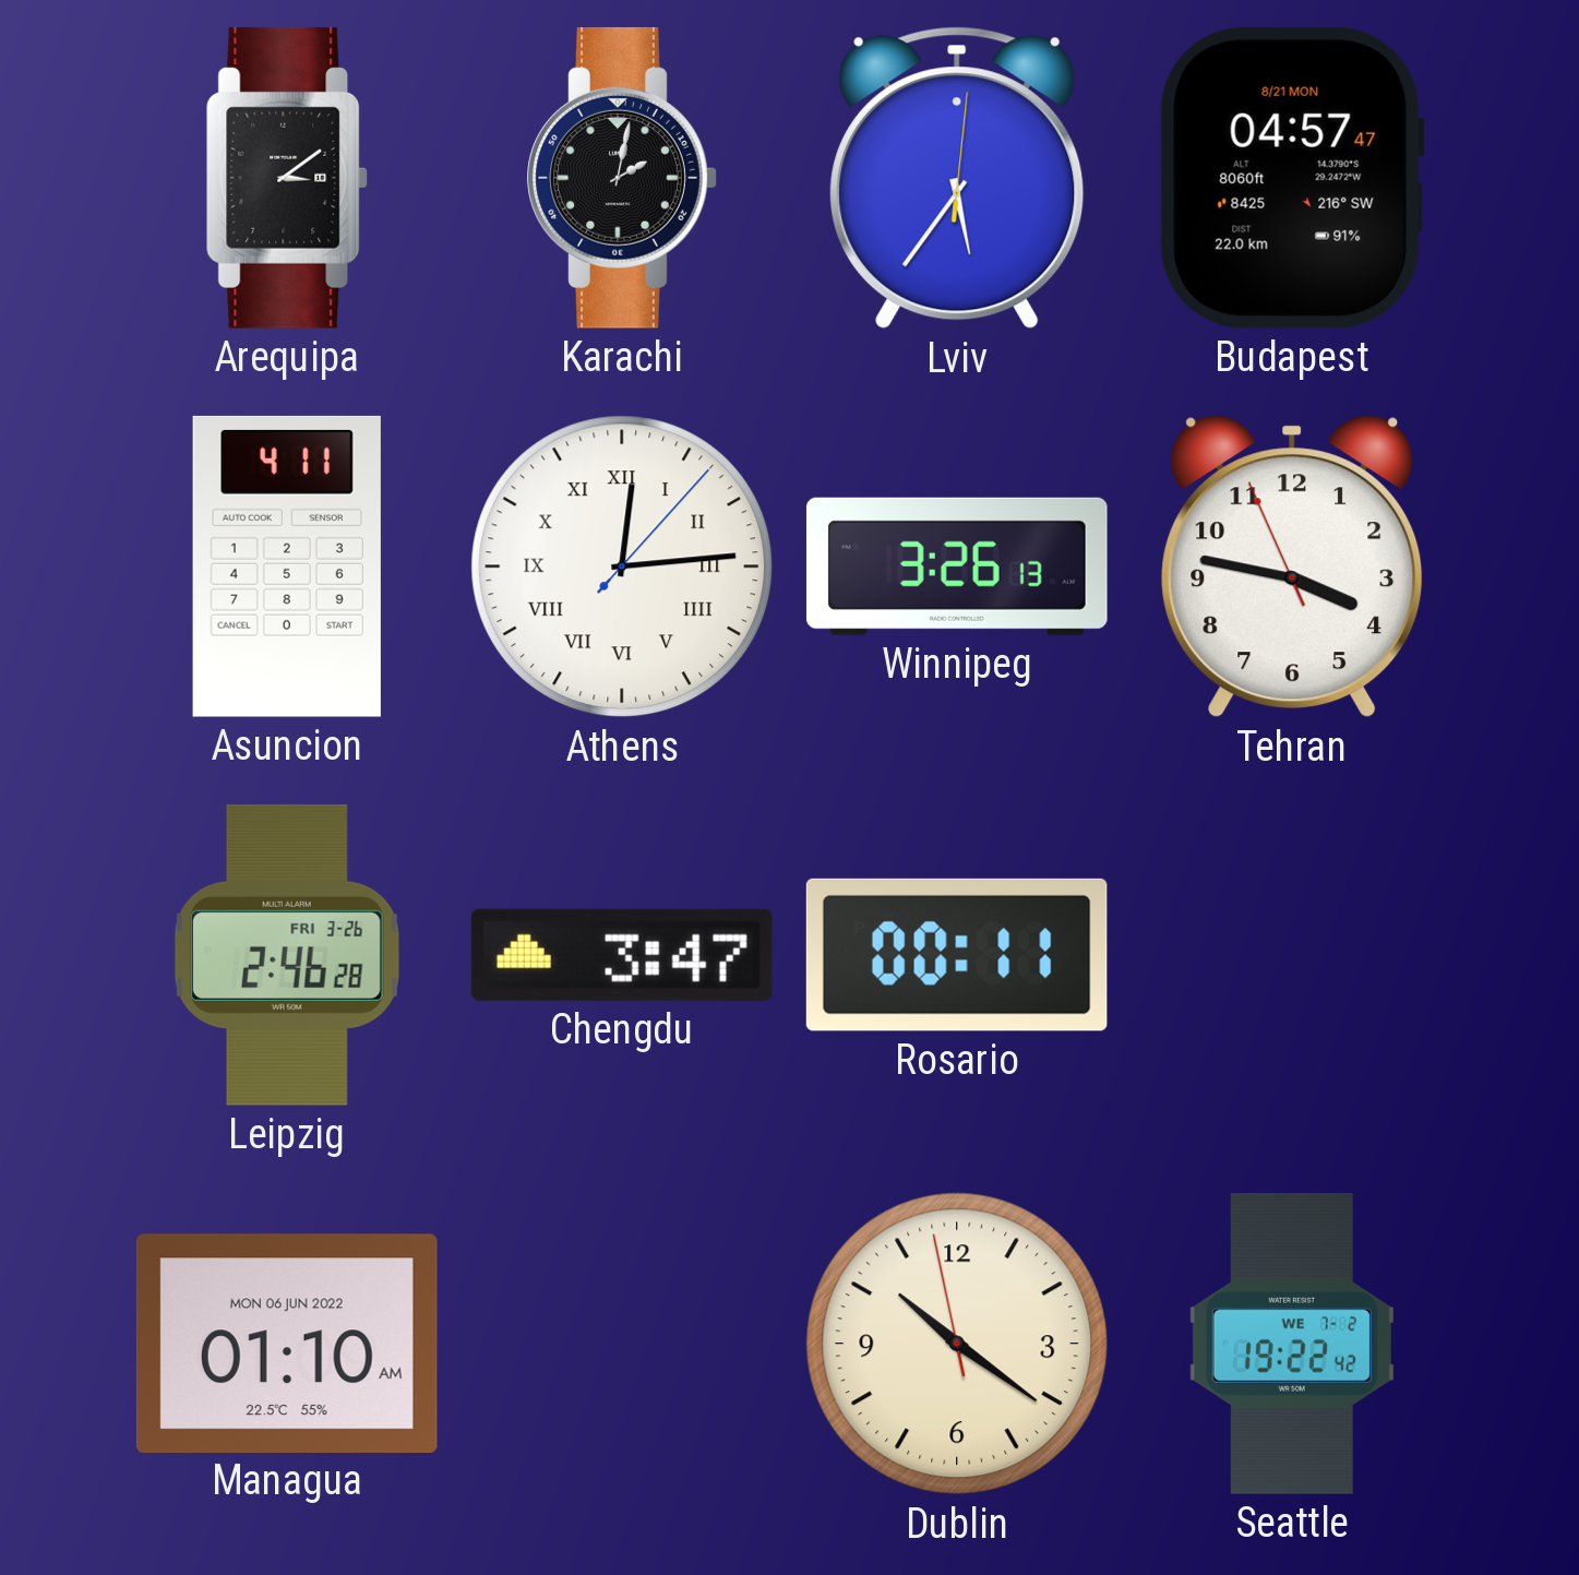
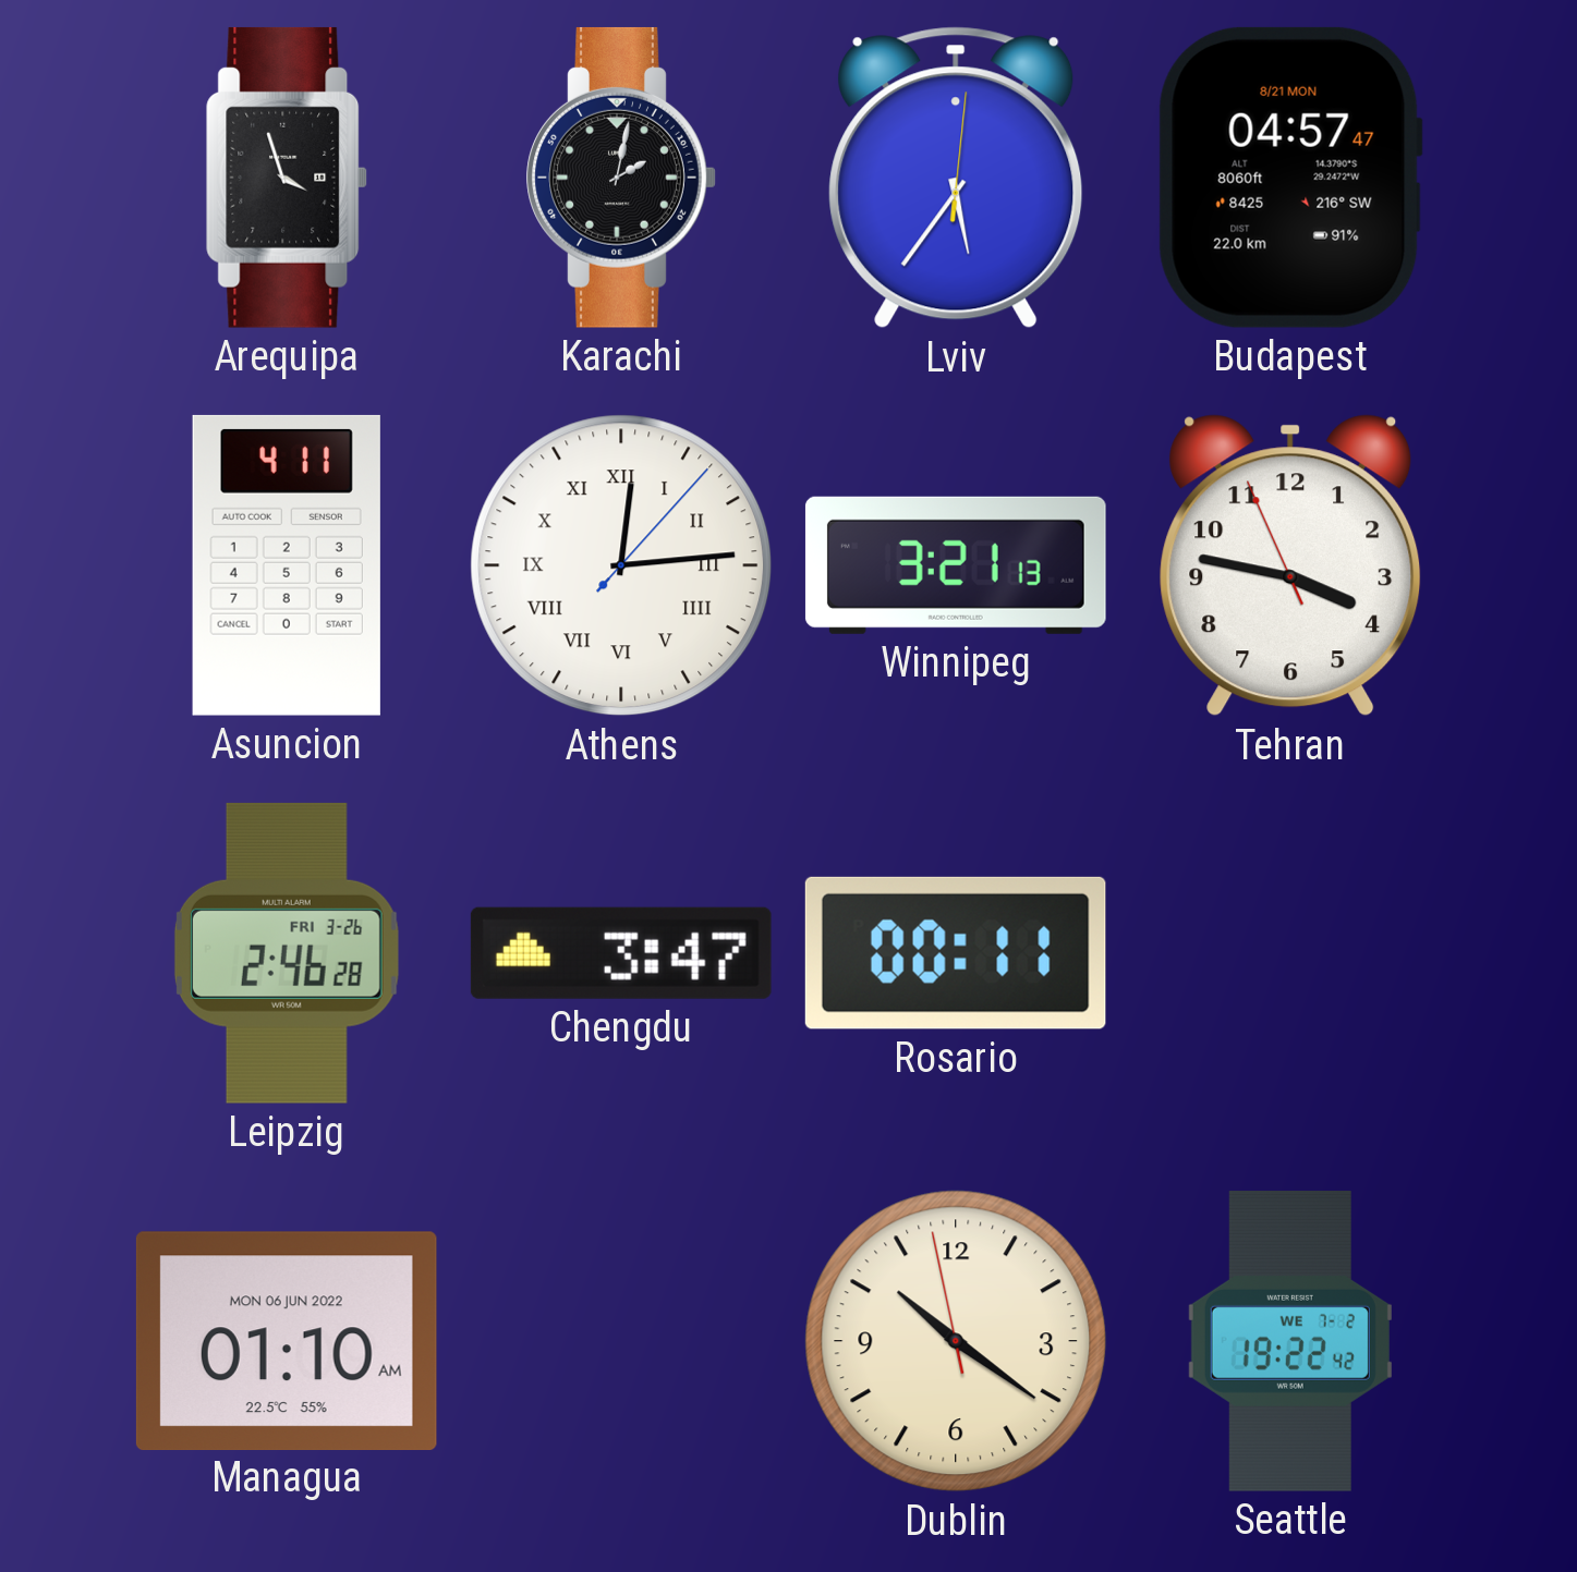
Arequipa: 3:09 -> 3:57 (287, 178)
Winnipeg: 3:26 -> 3:21 (956, 565)
